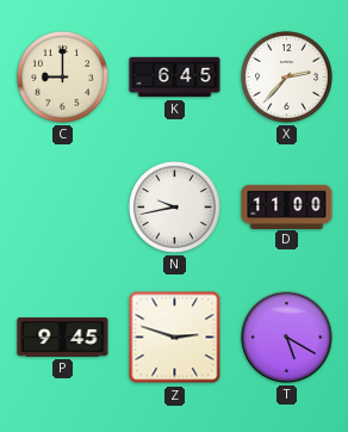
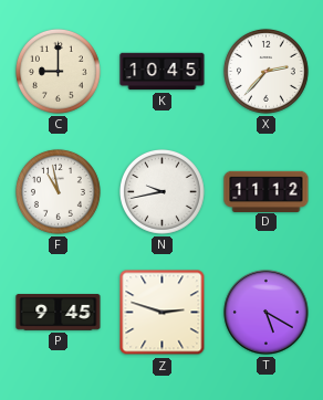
K: 6:45 -> 10:45 (163, 72)
F: none -> 10:58 (58, 191)
D: 11:00 -> 11:12 (267, 191)
